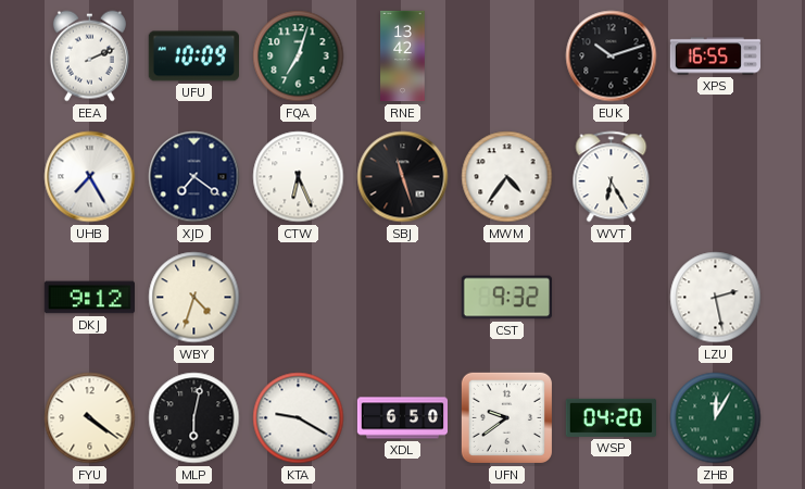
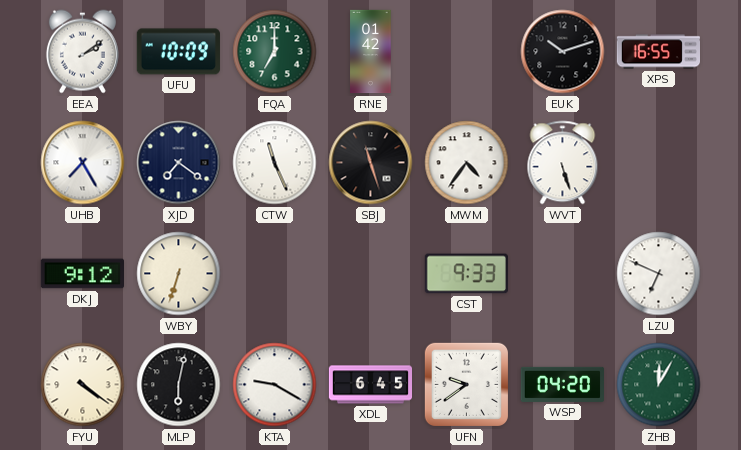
EEA: 2:11 -> 2:09 (82, 52)
FQA: 7:03 -> 7:00 (275, 52)
RNE: 13:42 -> 01:42 (371, 52)
CTW: 6:26 -> 11:26 (275, 163)
WVT: 6:25 -> 5:27 (563, 163)
WBY: 4:33 -> 6:33 (179, 274)
CST: 9:32 -> 9:33 (466, 274)
LZU: 2:28 -> 6:49 (659, 274)
XDL: 6:50 -> 6:45 (370, 385)
